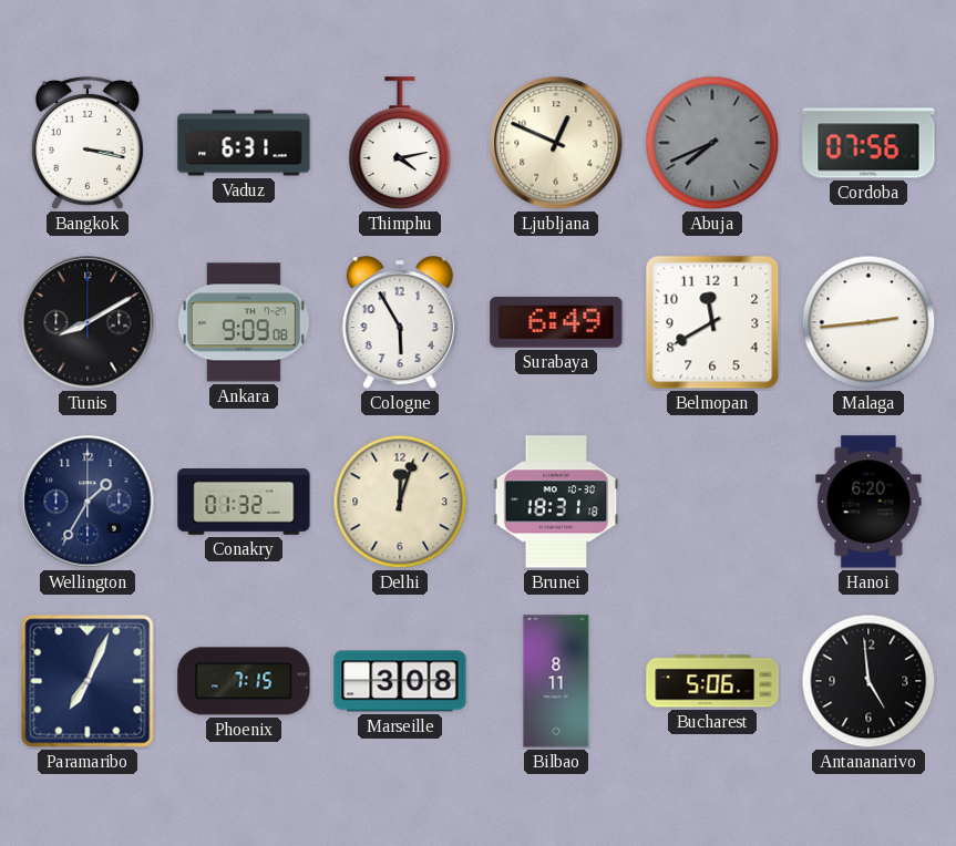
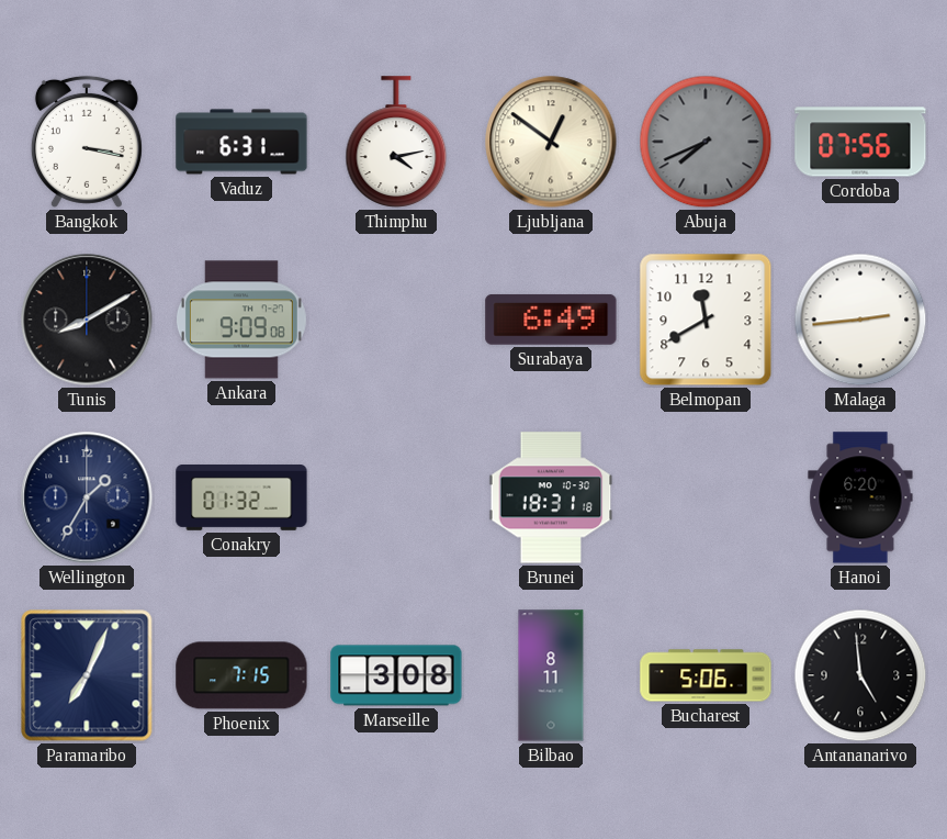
Ljubljana: 12:49 -> 12:51 (551, 142)
Cologne: 5:55 -> none (400, 323)
Delhi: 12:03 -> none (400, 502)
